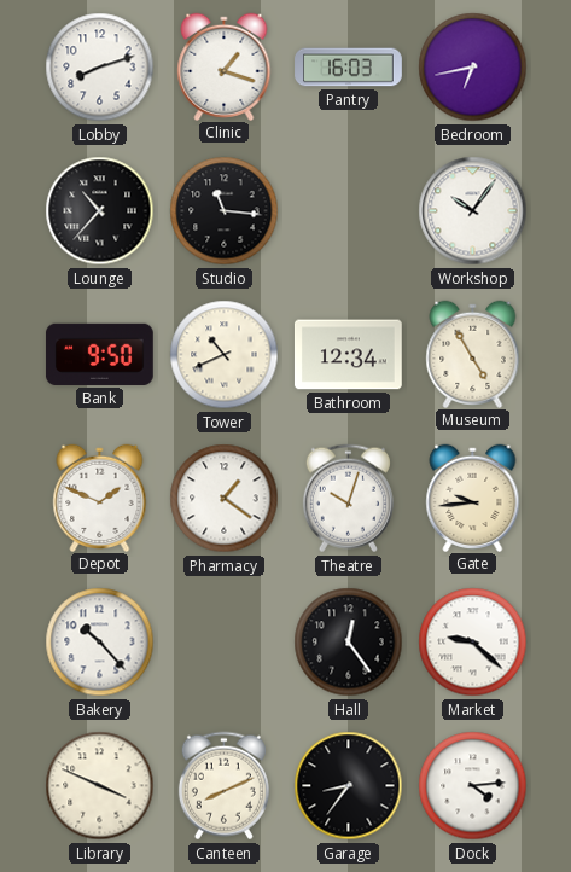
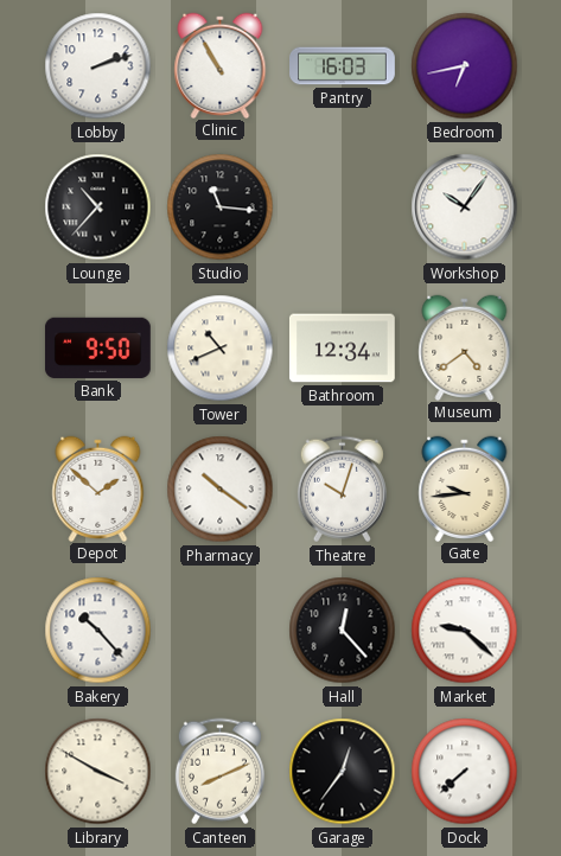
Lobby: 8:12 -> 2:12 (98, 66)
Clinic: 1:18 -> 10:55 (221, 65)
Museum: 4:55 -> 4:39 (465, 347)
Depot: 1:49 -> 1:52 (98, 488)
Pharmacy: 1:21 -> 10:21 (221, 490)
Hall: 12:24 -> 12:23 (343, 631)
Library: 3:49 -> 3:50 (98, 772)
Garage: 8:36 -> 12:36 (343, 772)
Dock: 4:14 -> 7:38 (465, 772)
